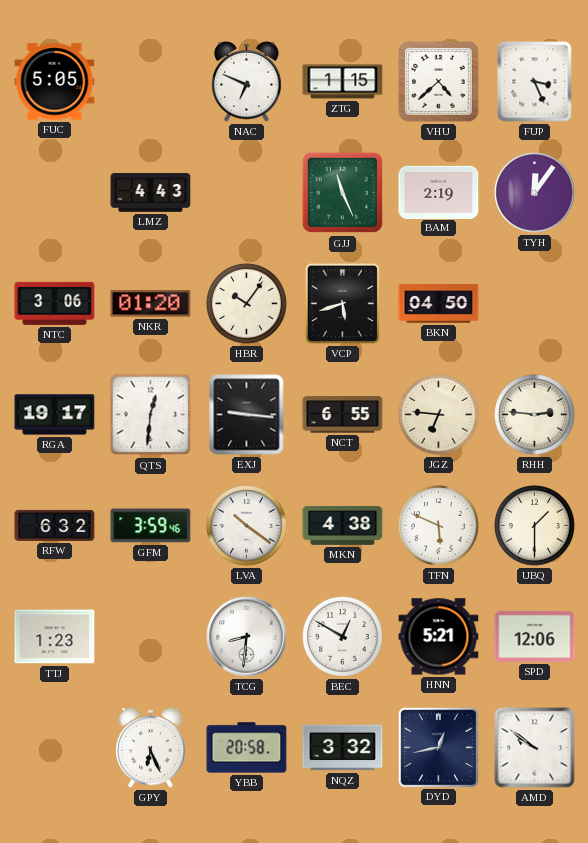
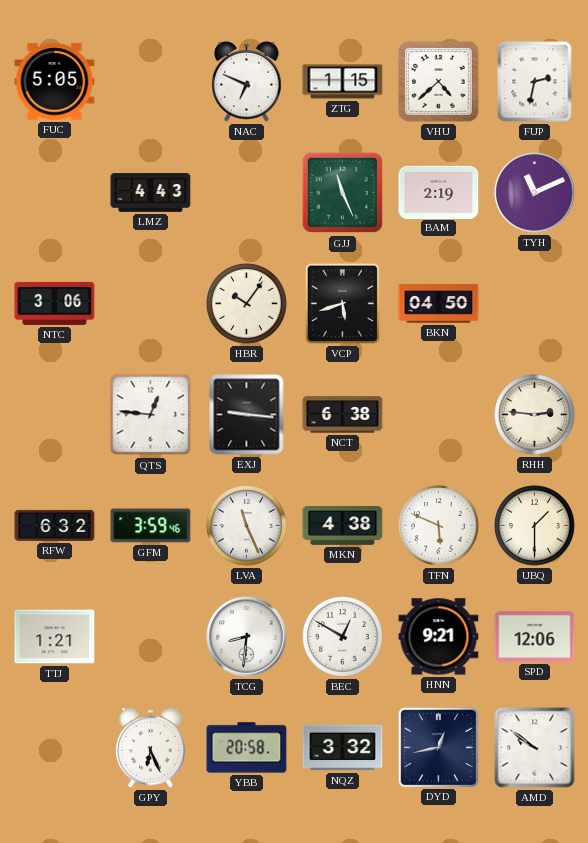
FUP: 3:26 -> 2:32 (535, 82)
TYH: 12:06 -> 11:11 (535, 193)
NKR: 01:20 -> none (151, 304)
RGA: 19:17 -> none (55, 415)
QTS: 12:31 -> 12:46 (151, 415)
NCT: 6:55 -> 6:38 (343, 415)
JGZ: 6:46 -> none (439, 415)
LVA: 10:21 -> 11:26 (247, 526)
TTJ: 1:23 -> 1:21 (55, 637)
HNN: 5:21 -> 9:21 (439, 637)
